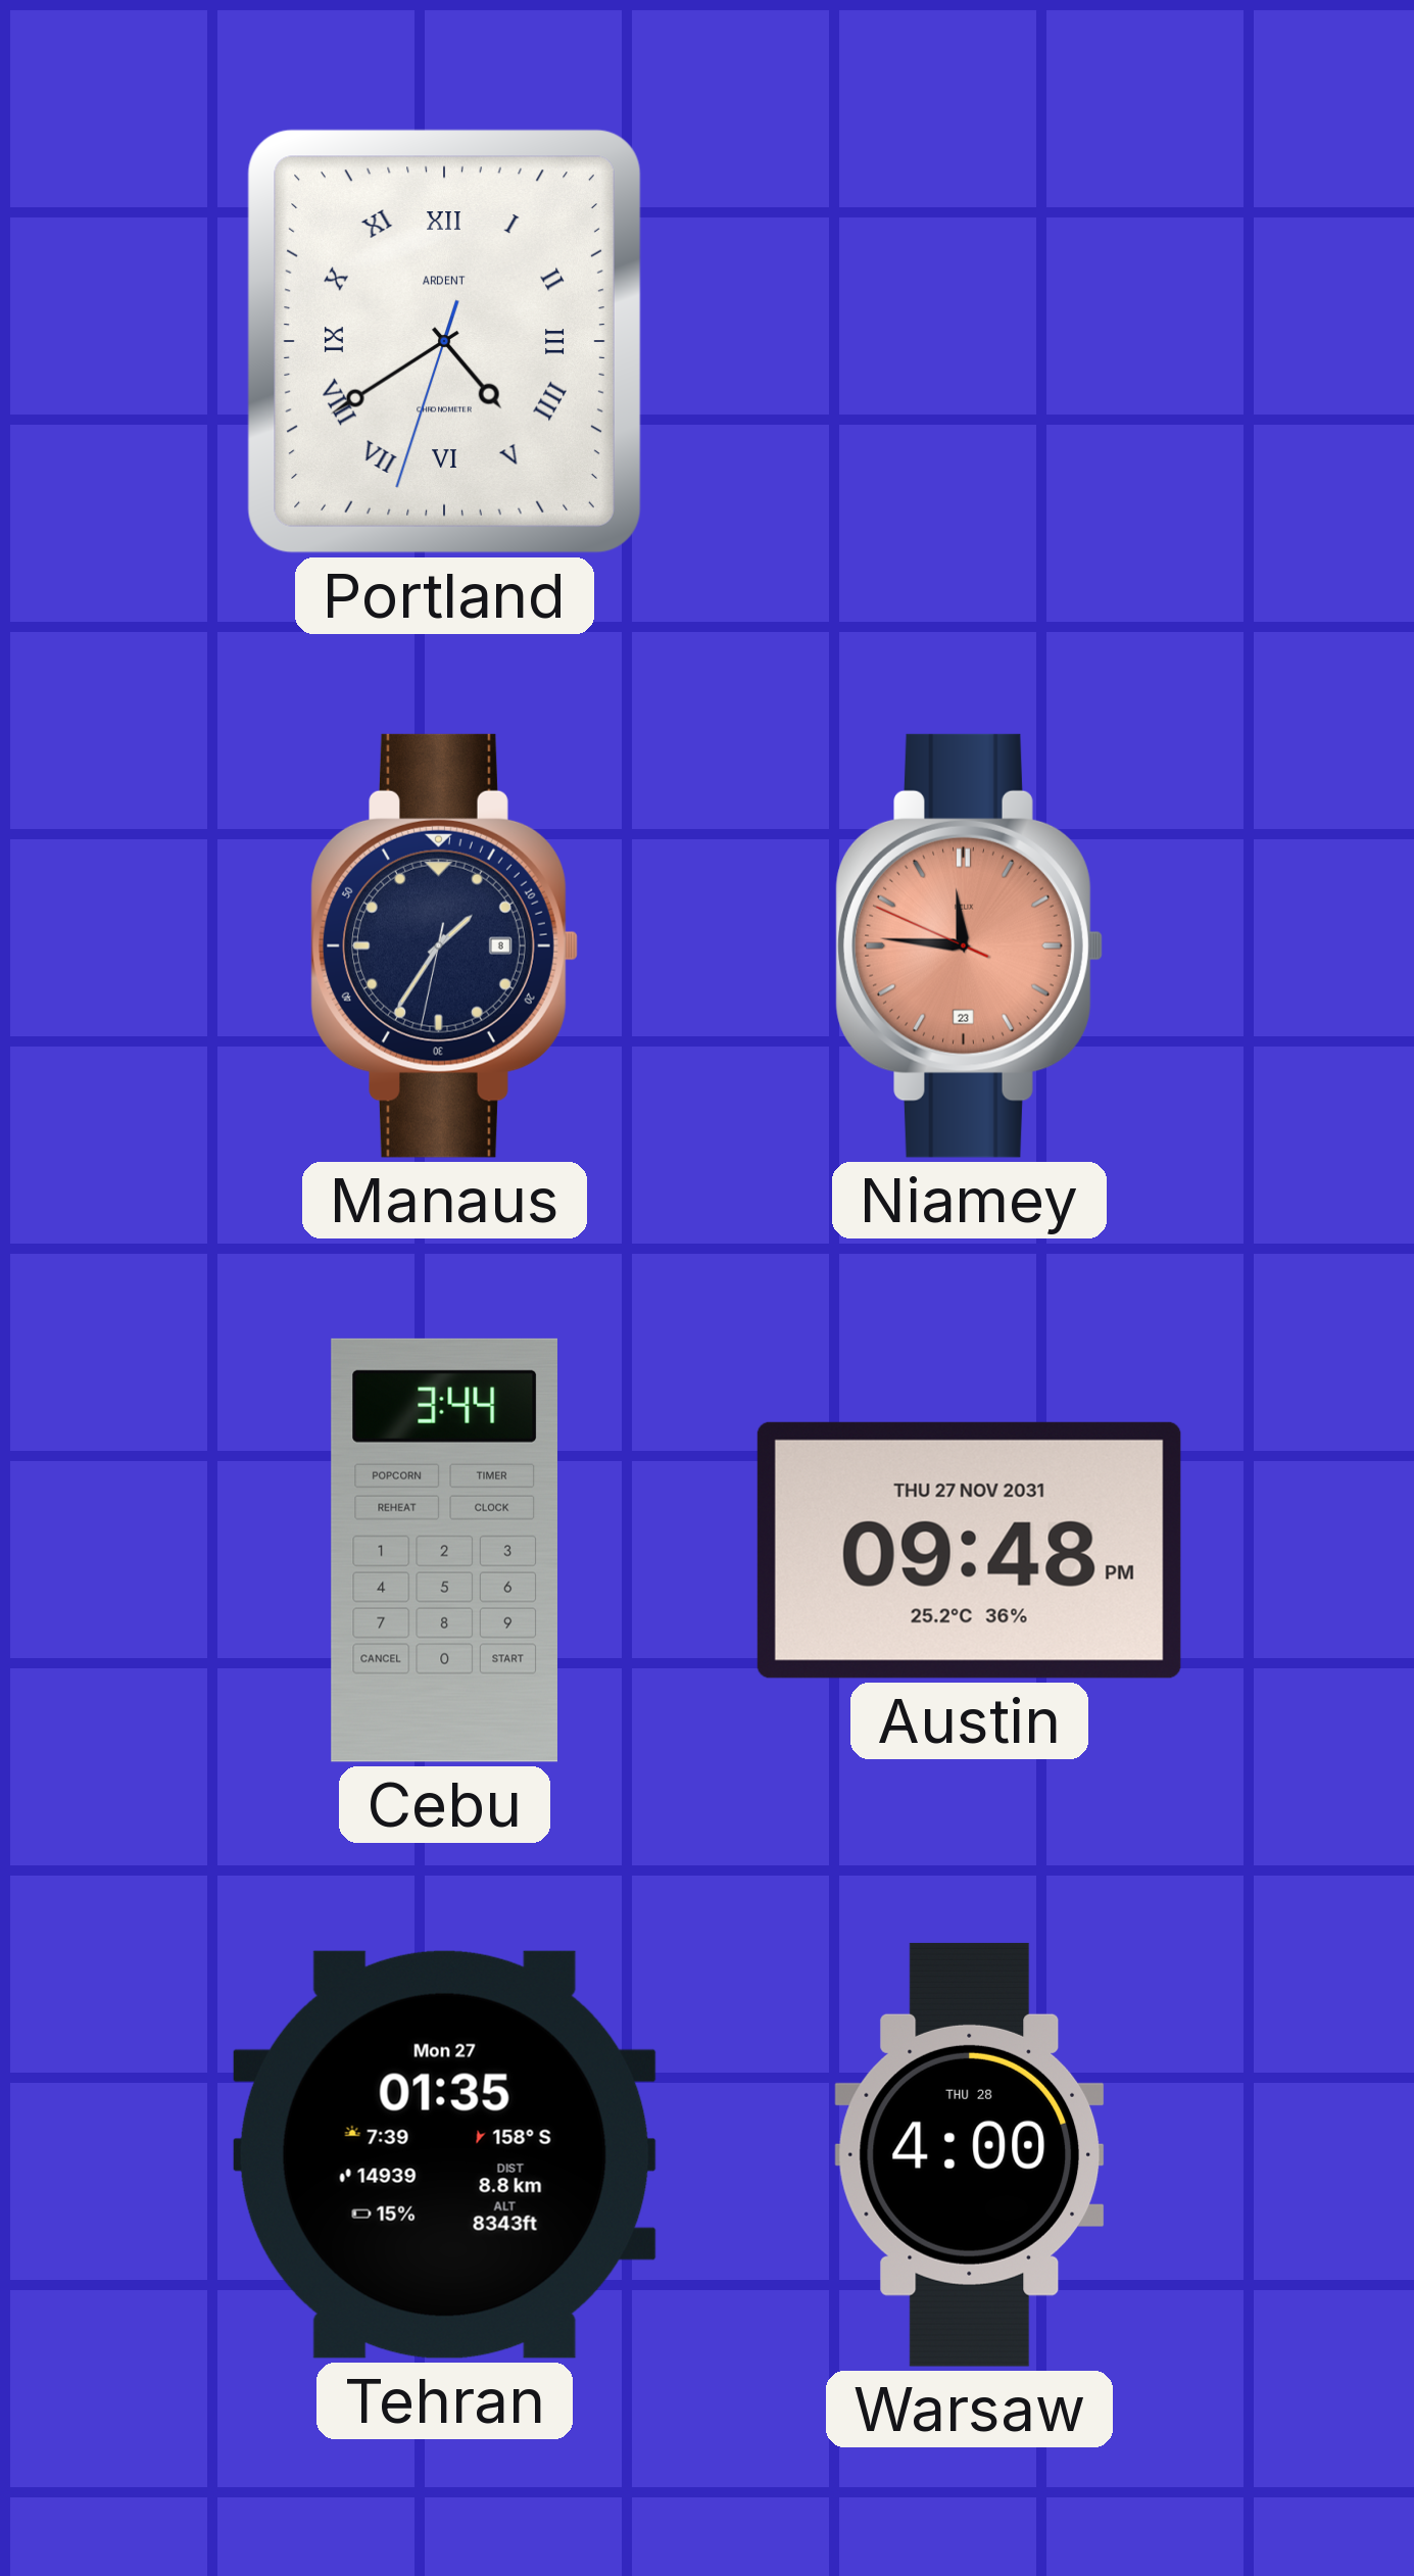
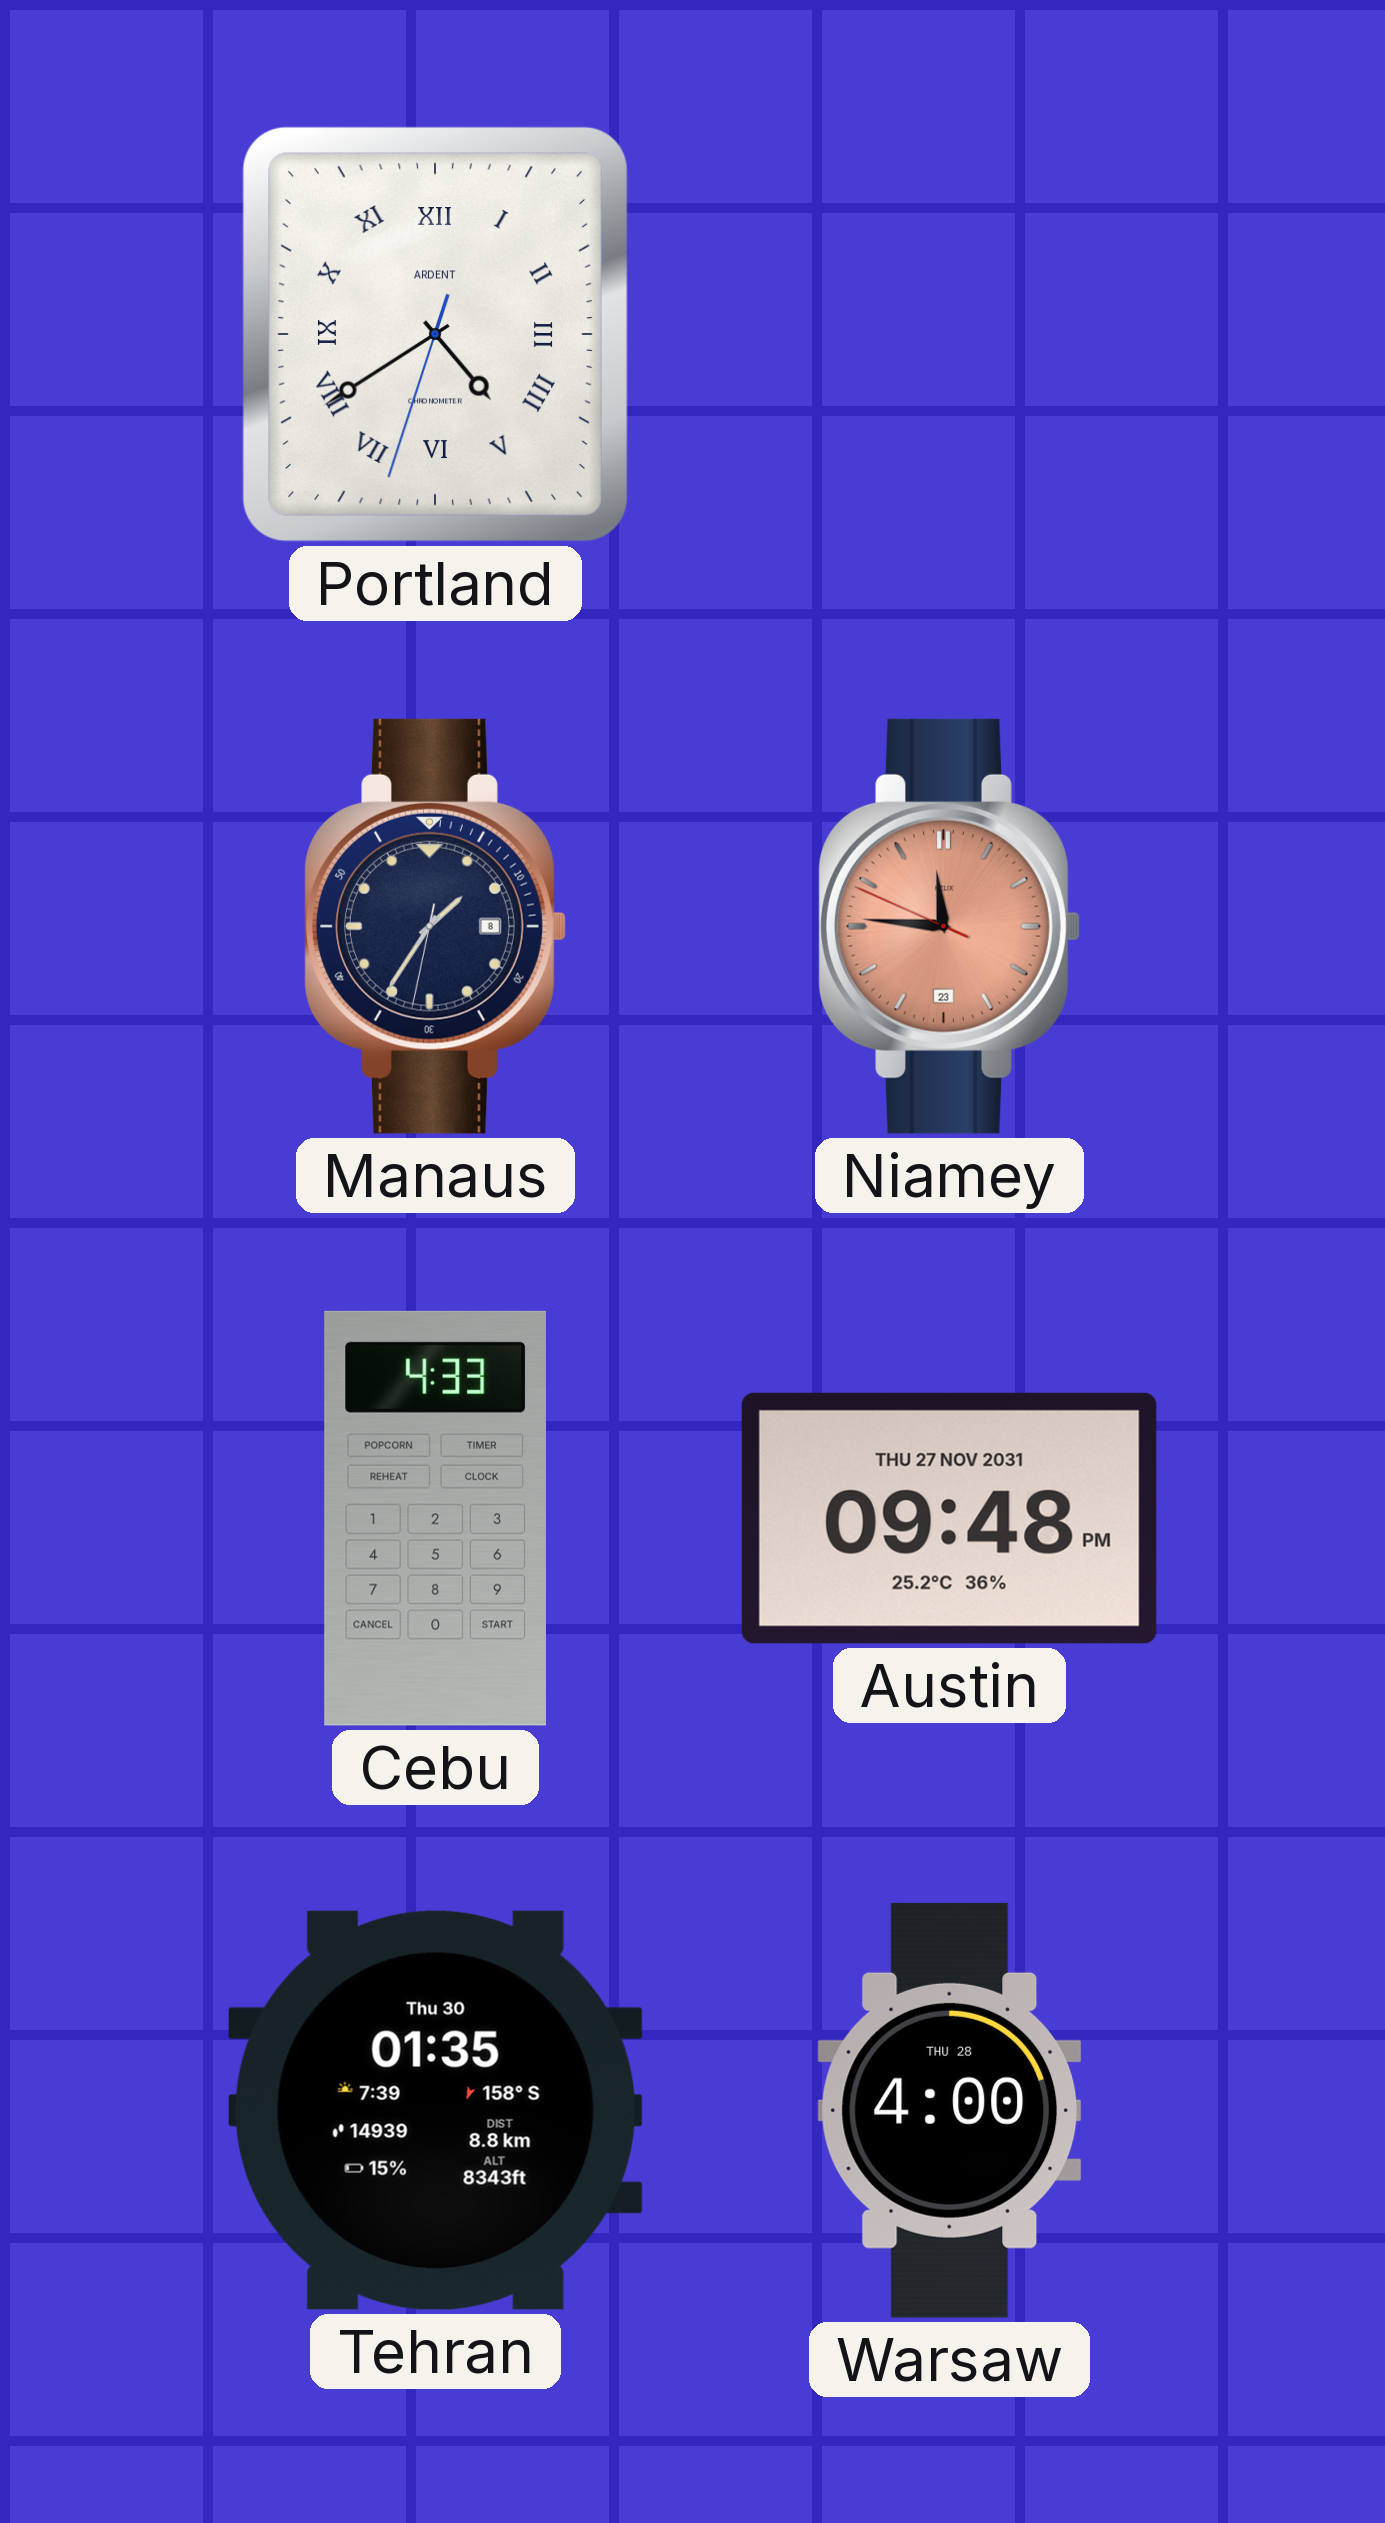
Cebu: 3:44 -> 4:33 (435, 1518)
Tehran date: Mon 27 -> Thu 30 (435, 2110)
